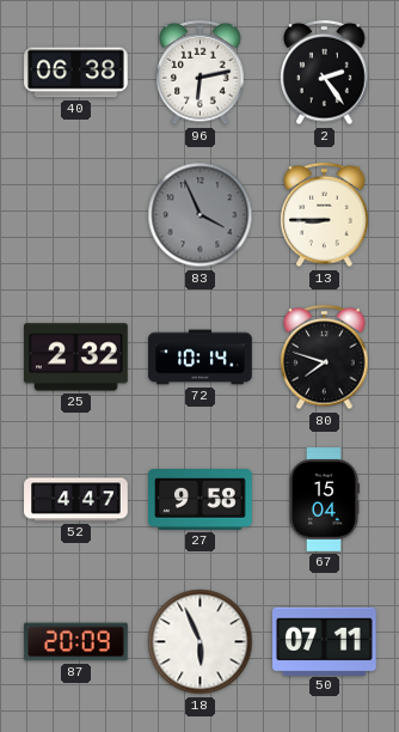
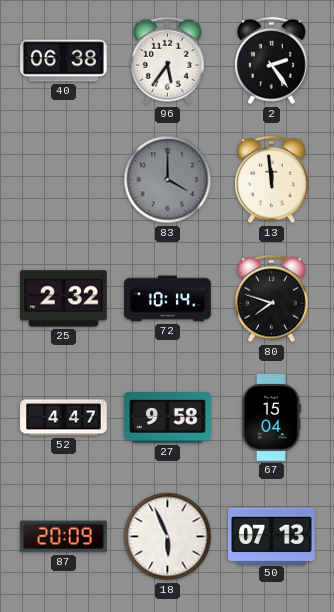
96: 6:13 -> 5:36 (168, 61)
83: 3:56 -> 4:00 (168, 180)
13: 8:45 -> 11:59 (272, 180)
50: 07:11 -> 07:13 (272, 536)
